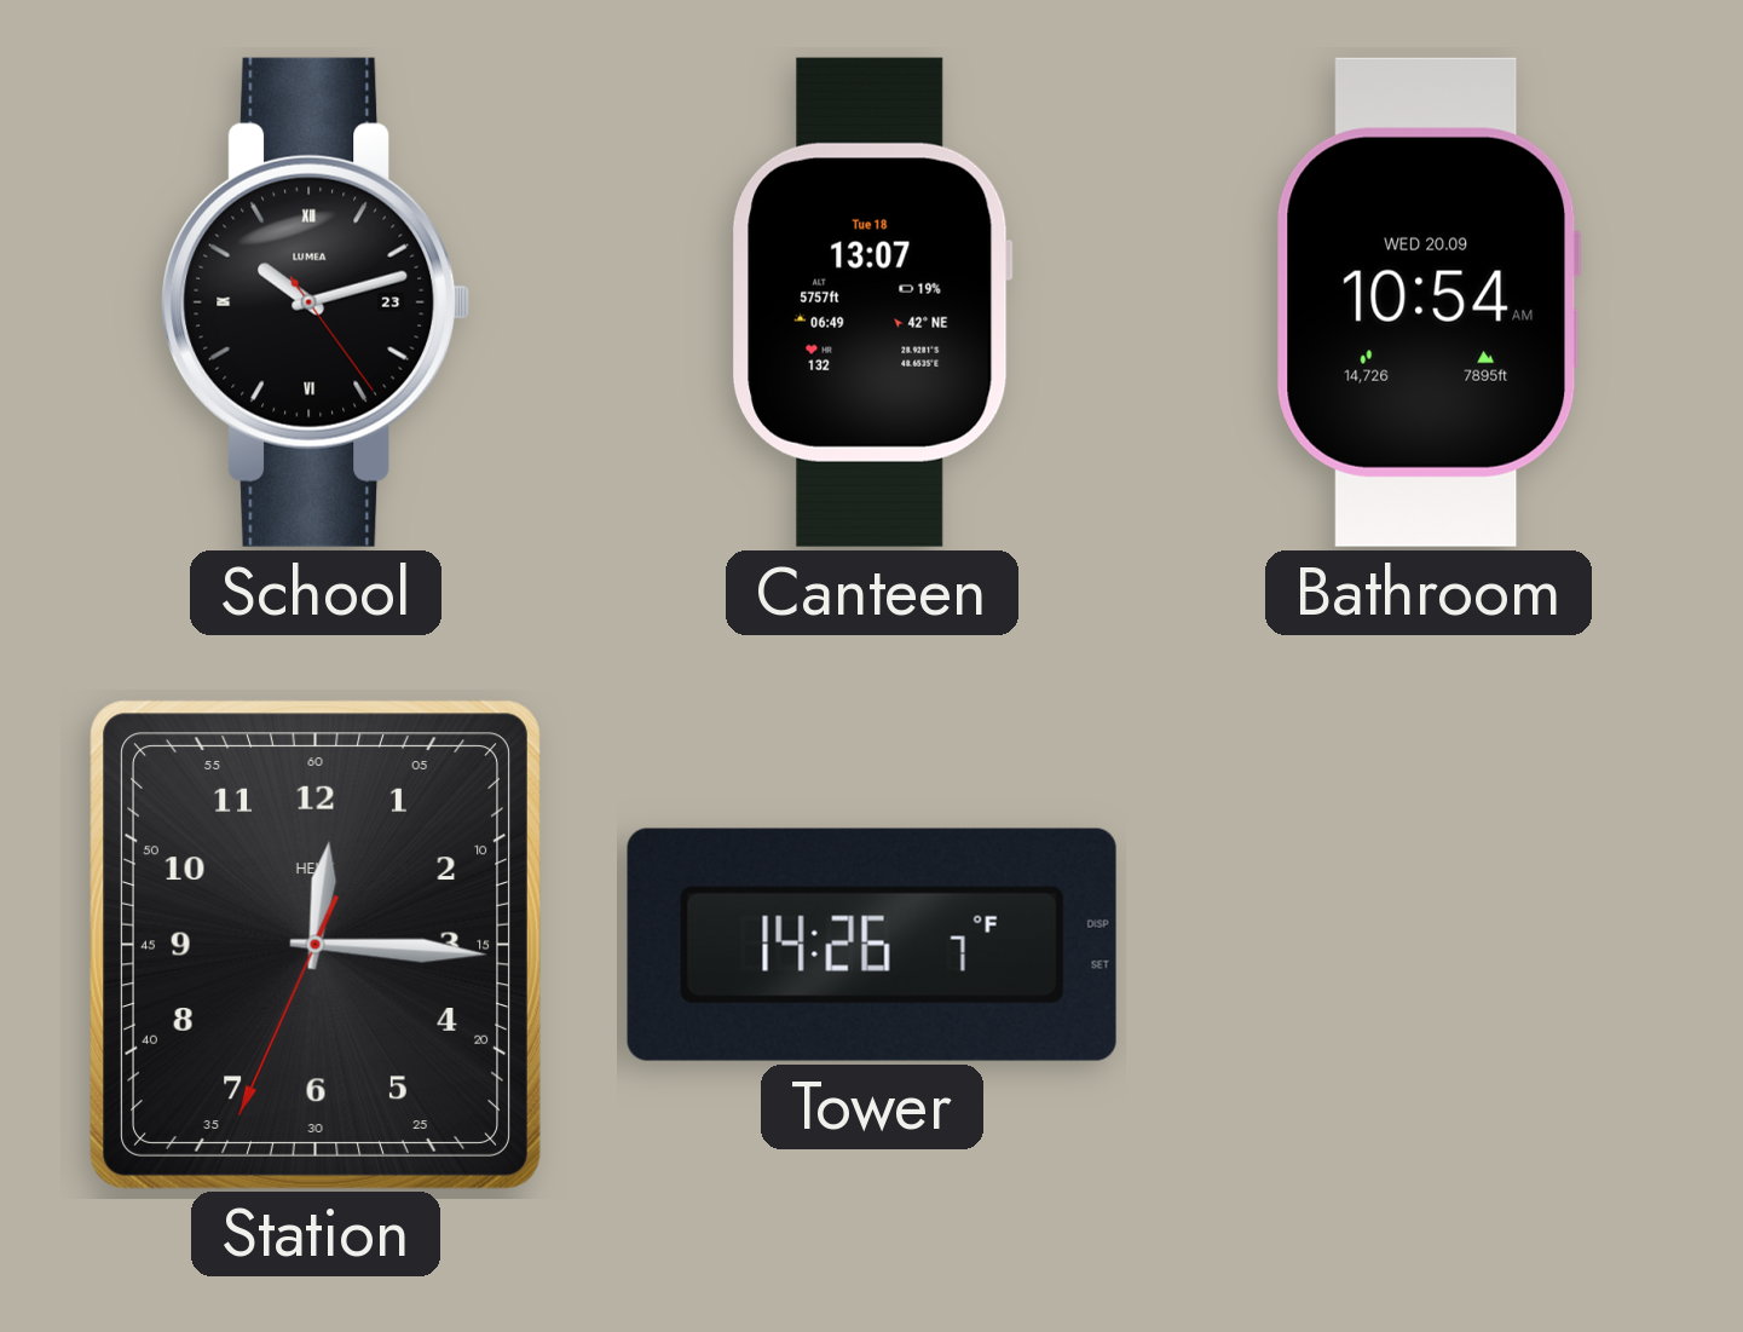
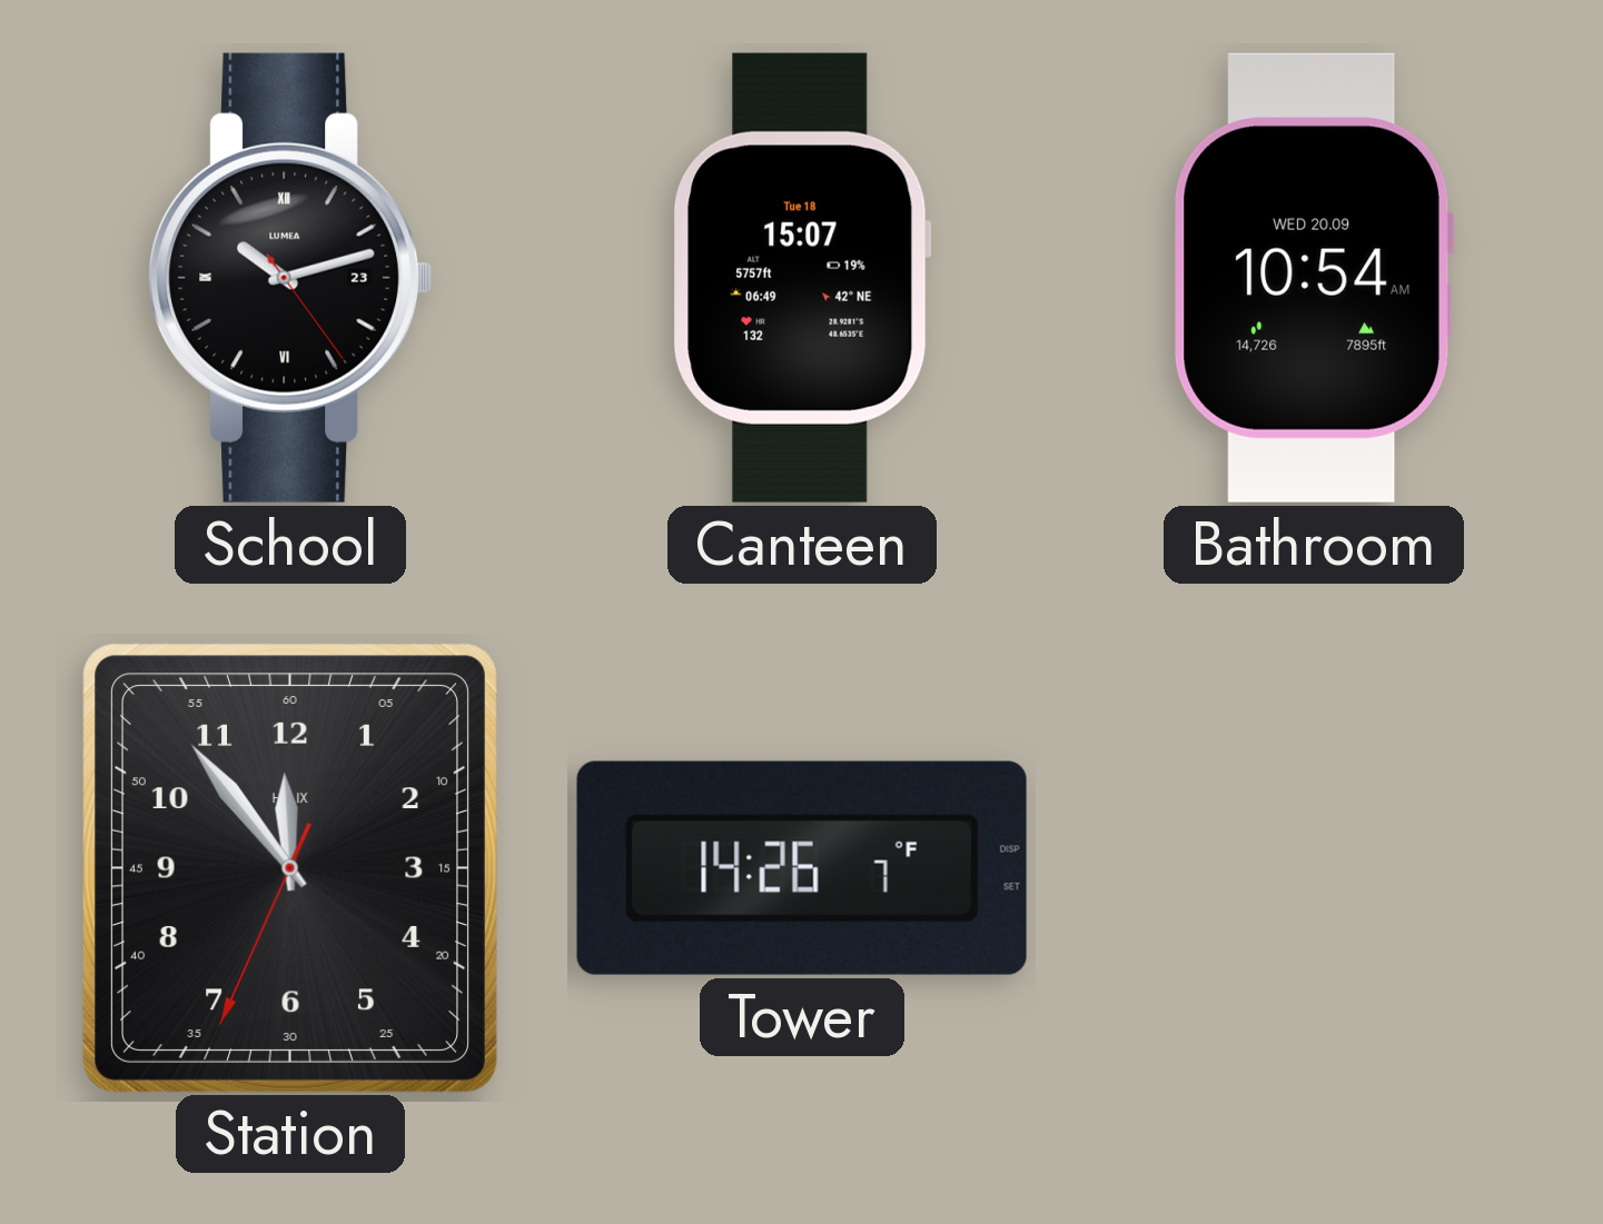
Canteen: 13:07 -> 15:07 (802, 278)
Station: 12:15 -> 11:53 (290, 868)
